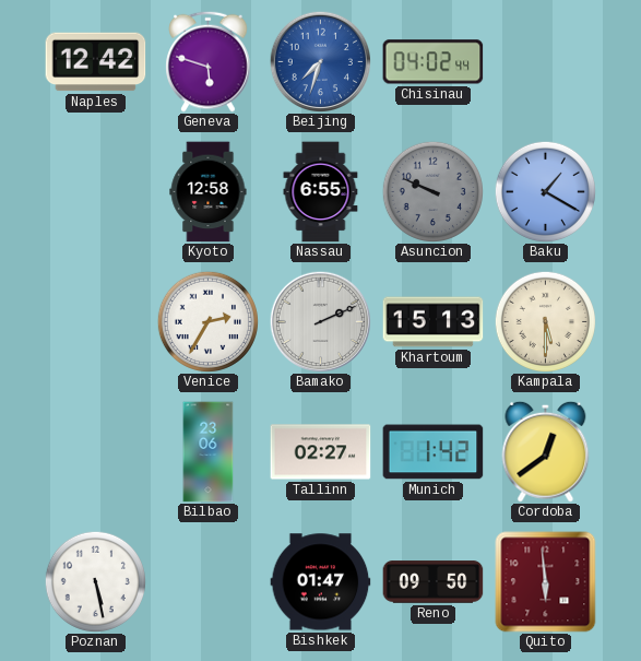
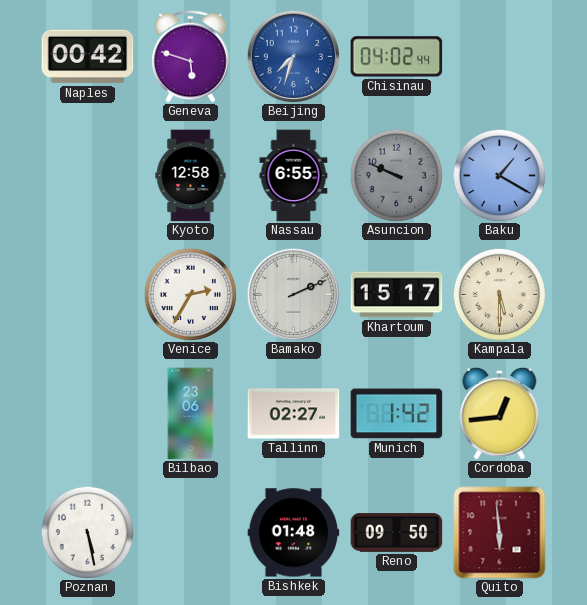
Naples: 12:42 -> 00:42 (88, 57)
Khartoum: 15:13 -> 15:17 (397, 295)
Cordoba: 12:39 -> 12:44 (500, 413)
Bishkek: 01:47 -> 01:48 (294, 533)
